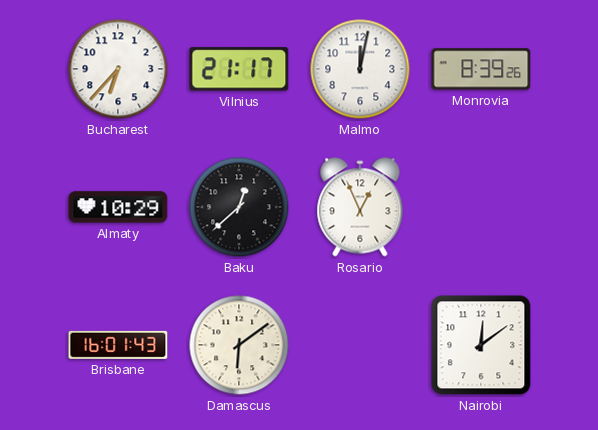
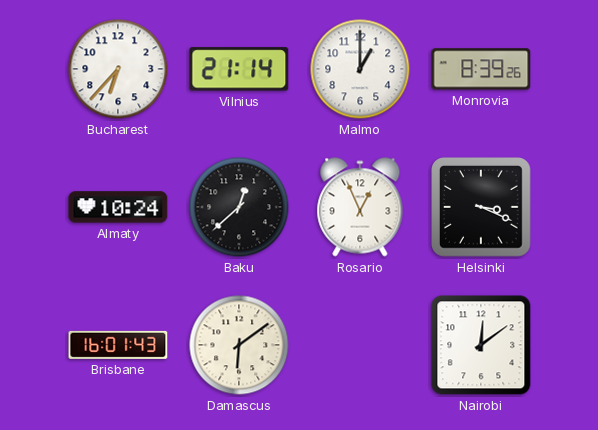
Vilnius: 21:17 -> 21:14 (239, 69)
Malmo: 12:02 -> 1:00 (360, 69)
Almaty: 10:29 -> 10:24 (118, 207)
Helsinki: none -> 3:19 (482, 208)
